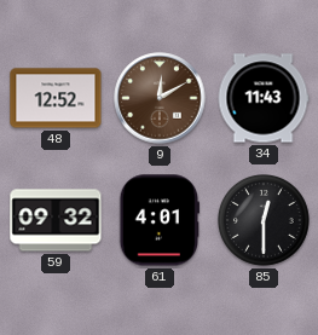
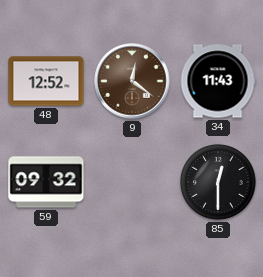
9: 12:10 -> 12:21 (132, 81)
61: 4:01 -> none (158, 220)
